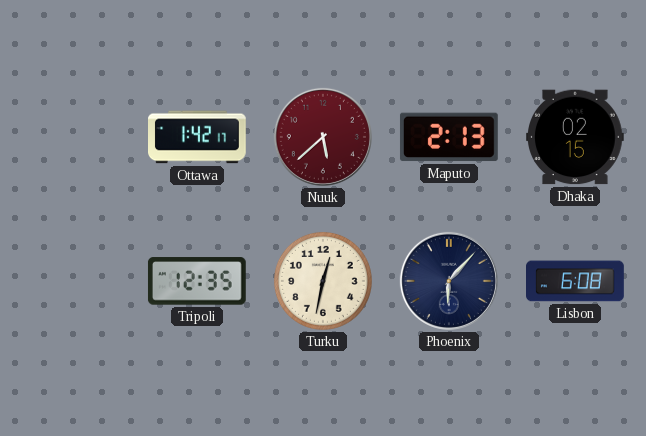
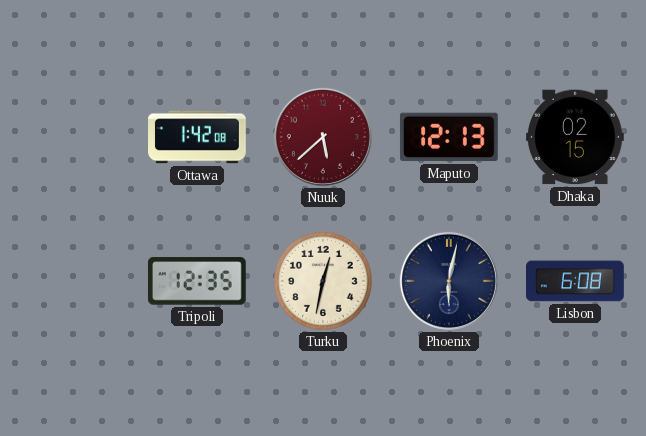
Ottawa: 1:42:17 -> 1:42:08 (198, 137)
Maputo: 2:13 -> 12:13 (449, 137)
Phoenix: 6:07 -> 6:02 (449, 281)
